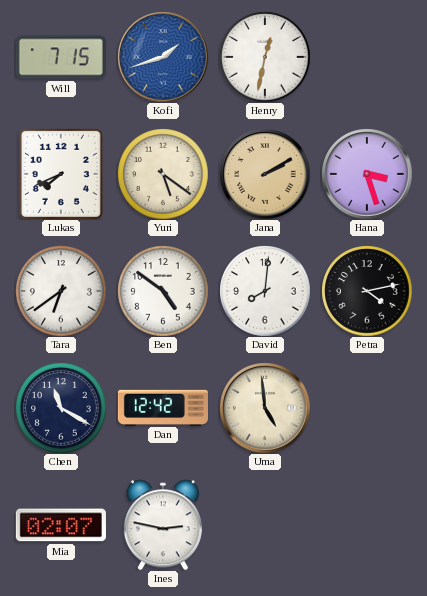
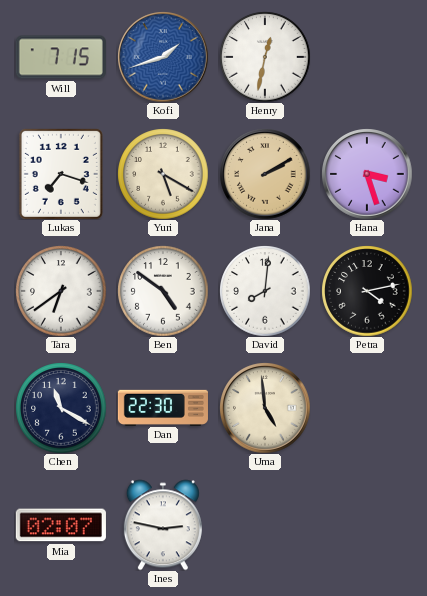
Lukas: 7:41 -> 7:18 (61, 174)
Yuri: 5:21 -> 5:20 (163, 174)
Dan: 12:42 -> 22:30 (163, 407)
